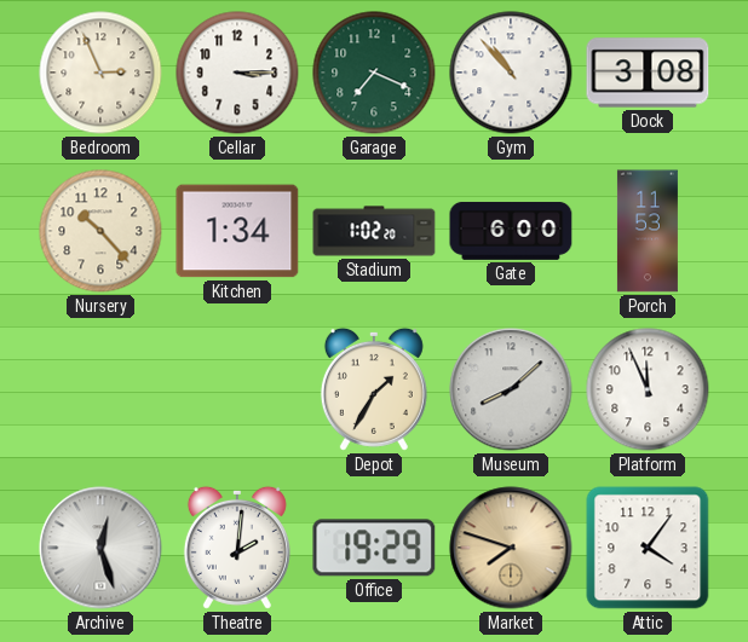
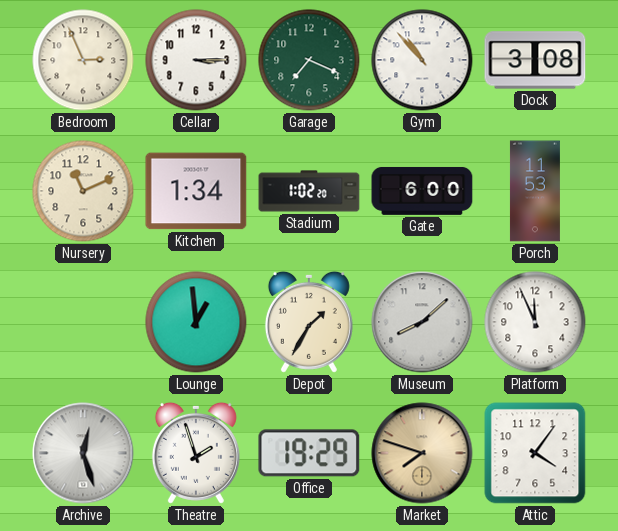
Nursery: 10:23 -> 11:11 (83, 191)
Lounge: none -> 12:59 (196, 322)
Theatre: 2:01 -> 1:57 (196, 453)
